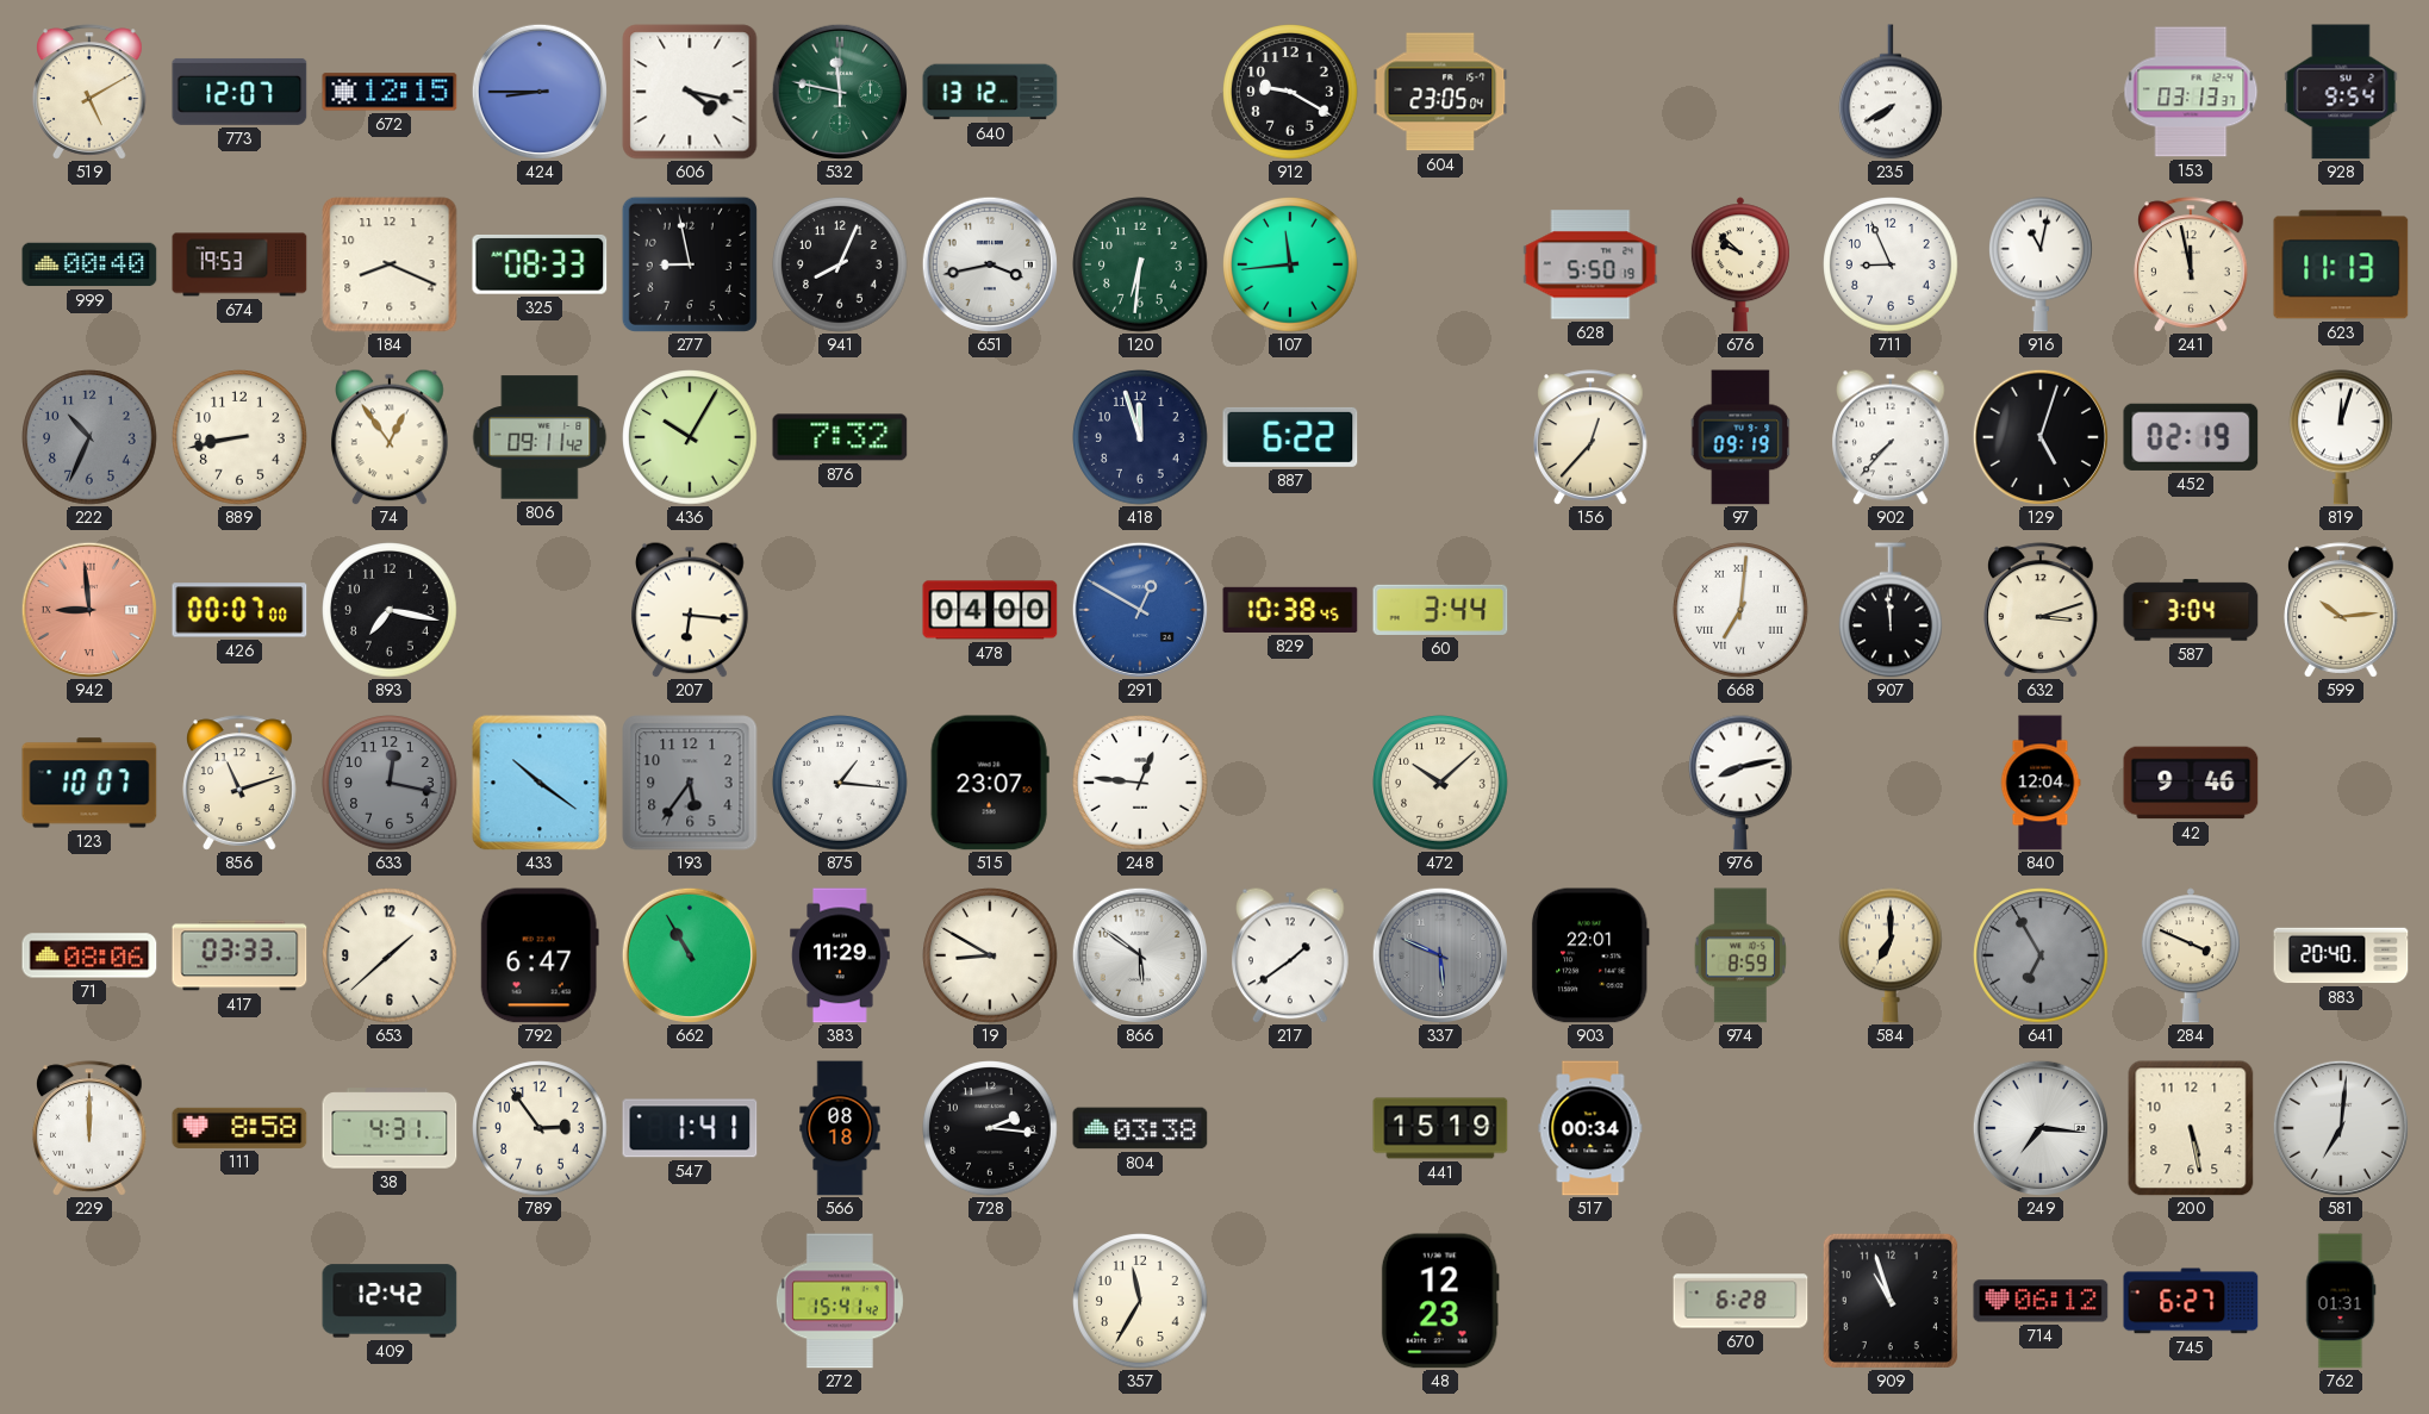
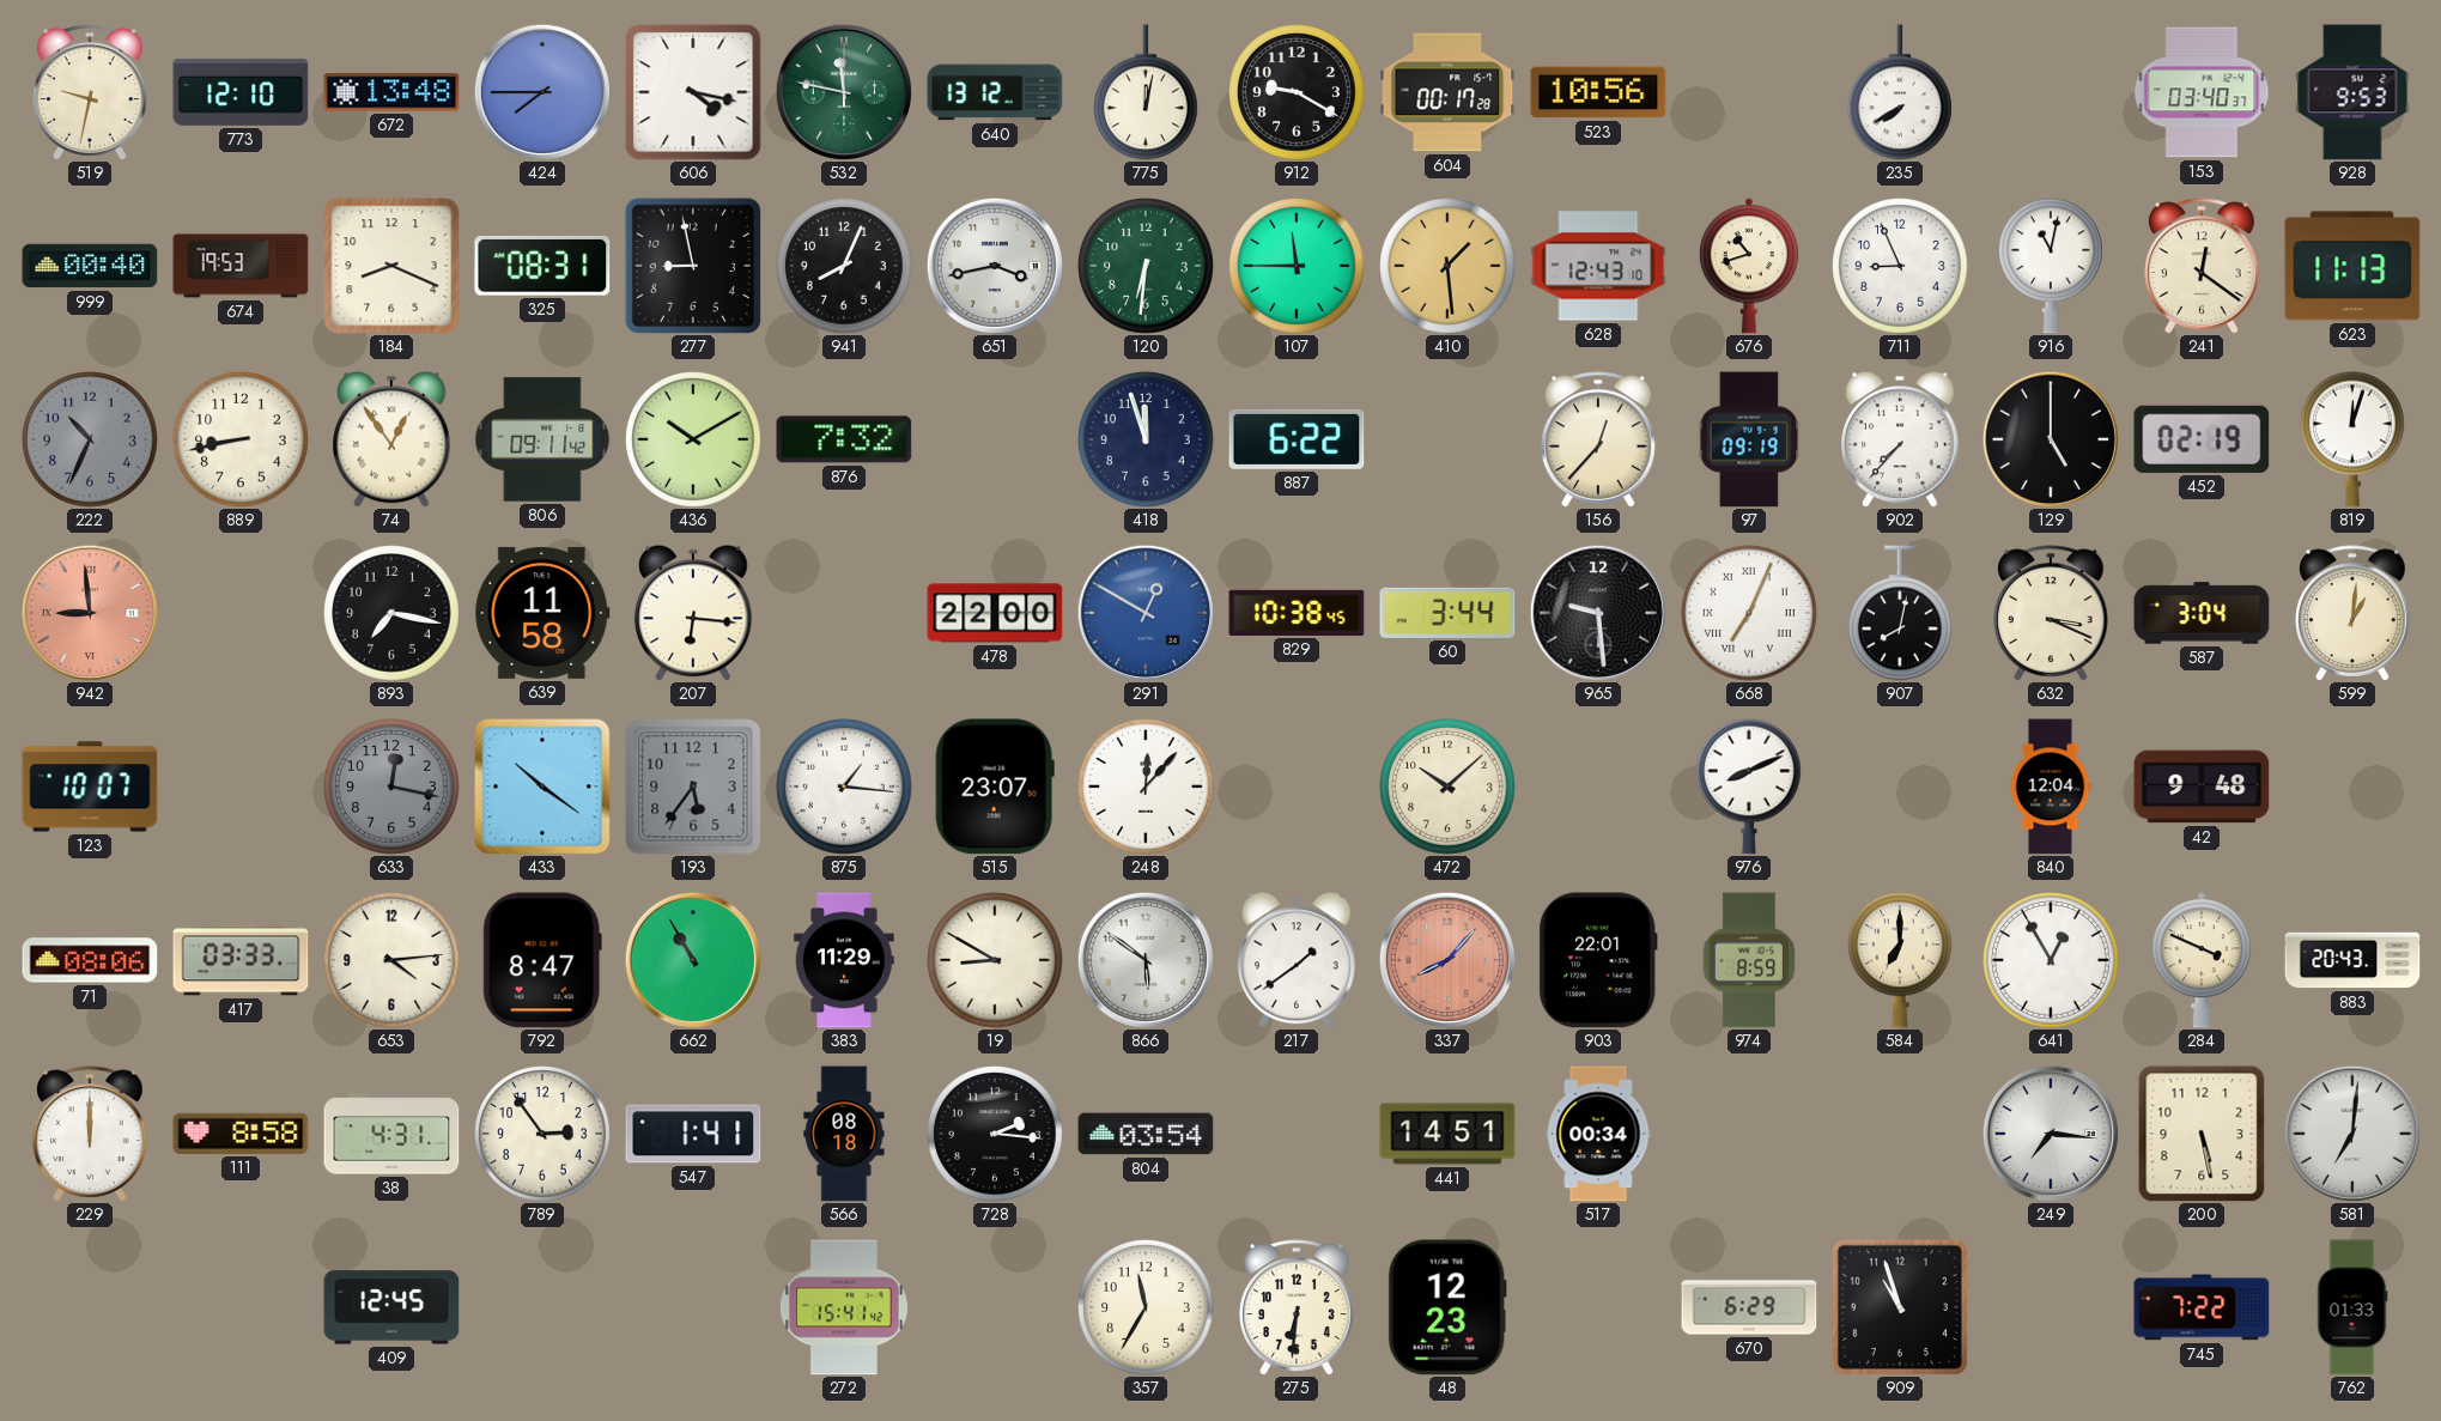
519: 5:10 -> 9:32 (90, 92)
773: 12:07 -> 12:10 (241, 92)
672: 12:15 -> 13:48 (391, 92)
424: 8:45 -> 7:45 (541, 91)
775: none -> 12:02 (1147, 92)
604: 23:05 -> 00:17 (1447, 92)
523: none -> 10:56 (1598, 92)
153: 03:13 -> 03:40 (2202, 92)
928: 9:54 -> 9:53 (2352, 92)
325: 08:33 -> 08:31 (542, 266)
107: 11:44 -> 11:45 (1297, 266)
410: none -> 1:29 (1447, 266)
628: 5:50 -> 12:43 (1598, 266)
676: 9:52 -> 10:42 (1749, 266)
241: 11:58 -> 12:21 (2202, 266)
436: 10:05 -> 10:10 (693, 439)
129: 5:03 -> 5:00 (2050, 438)
426: 00:07 -> none (239, 610)
639: none -> 11:58 (542, 613)
478: 04:00 -> 22:00 (995, 613)
965: none -> 9:29 (1597, 612)
668: 7:01 -> 7:04 (1749, 613)
907: 11:59 -> 8:02 (1901, 613)
632: 3:12 -> 3:19 (2051, 613)
599: 10:14 -> 1:01 (2352, 613)
856: 11:12 -> none (239, 783)
248: 12:46 -> 12:07 (1146, 787)
976: 8:13 -> 8:11 (1750, 787)
42: 9:46 -> 9:48 (2202, 787)
653: 1:38 -> 4:14 (391, 960)
792: 6:47 -> 8:47 (542, 960)
337: 5:49 -> 8:07 (1446, 959)
337 dial: grey -> salmon (1446, 959)
641: 6:55 -> 12:55 (2051, 960)
641 dial: grey -> white (2051, 960)
883: 20:40 -> 20:43 (2352, 960)
804: 03:38 -> 03:54 (1146, 1134)
441: 15:19 -> 14:51 (1447, 1134)
409: 12:42 -> 12:45 (391, 1307)
275: none -> 6:31 (1297, 1307)
670: 6:28 -> 6:29 (1749, 1307)
714: 06:12 -> none (2041, 1301)
745: 6:27 -> 7:22 (2202, 1307)
762: 01:31 -> 01:33 (2352, 1307)
